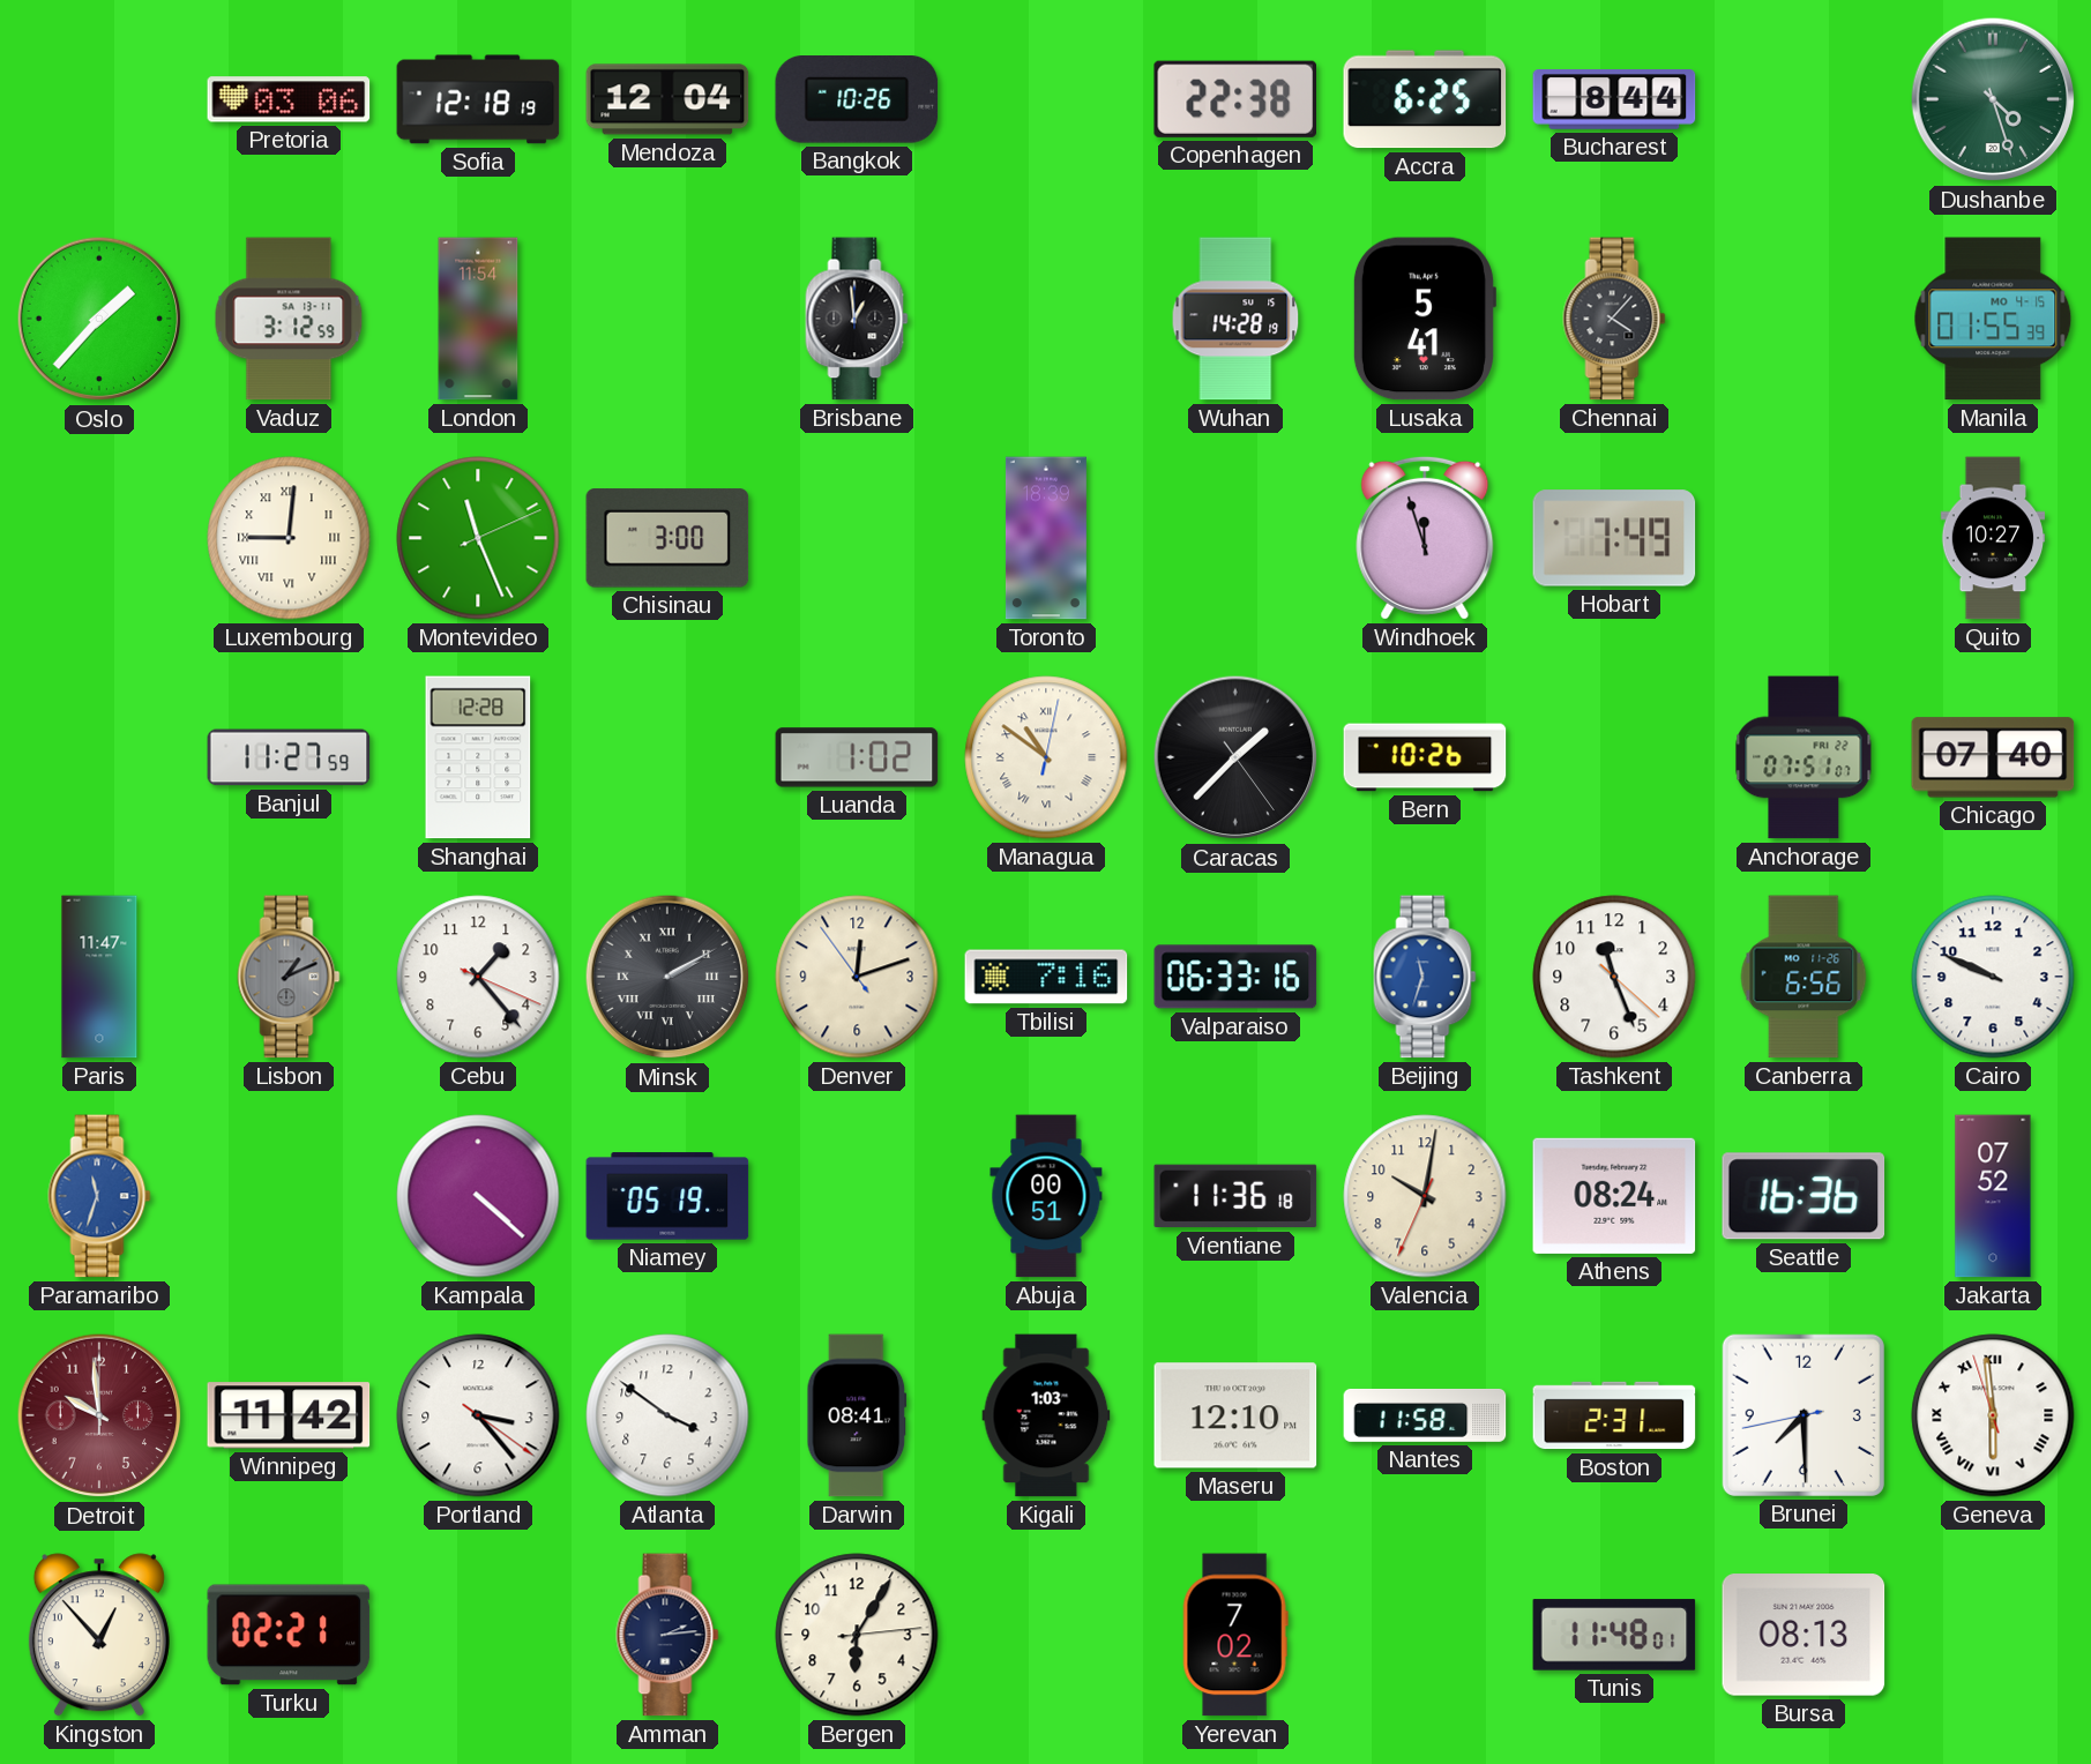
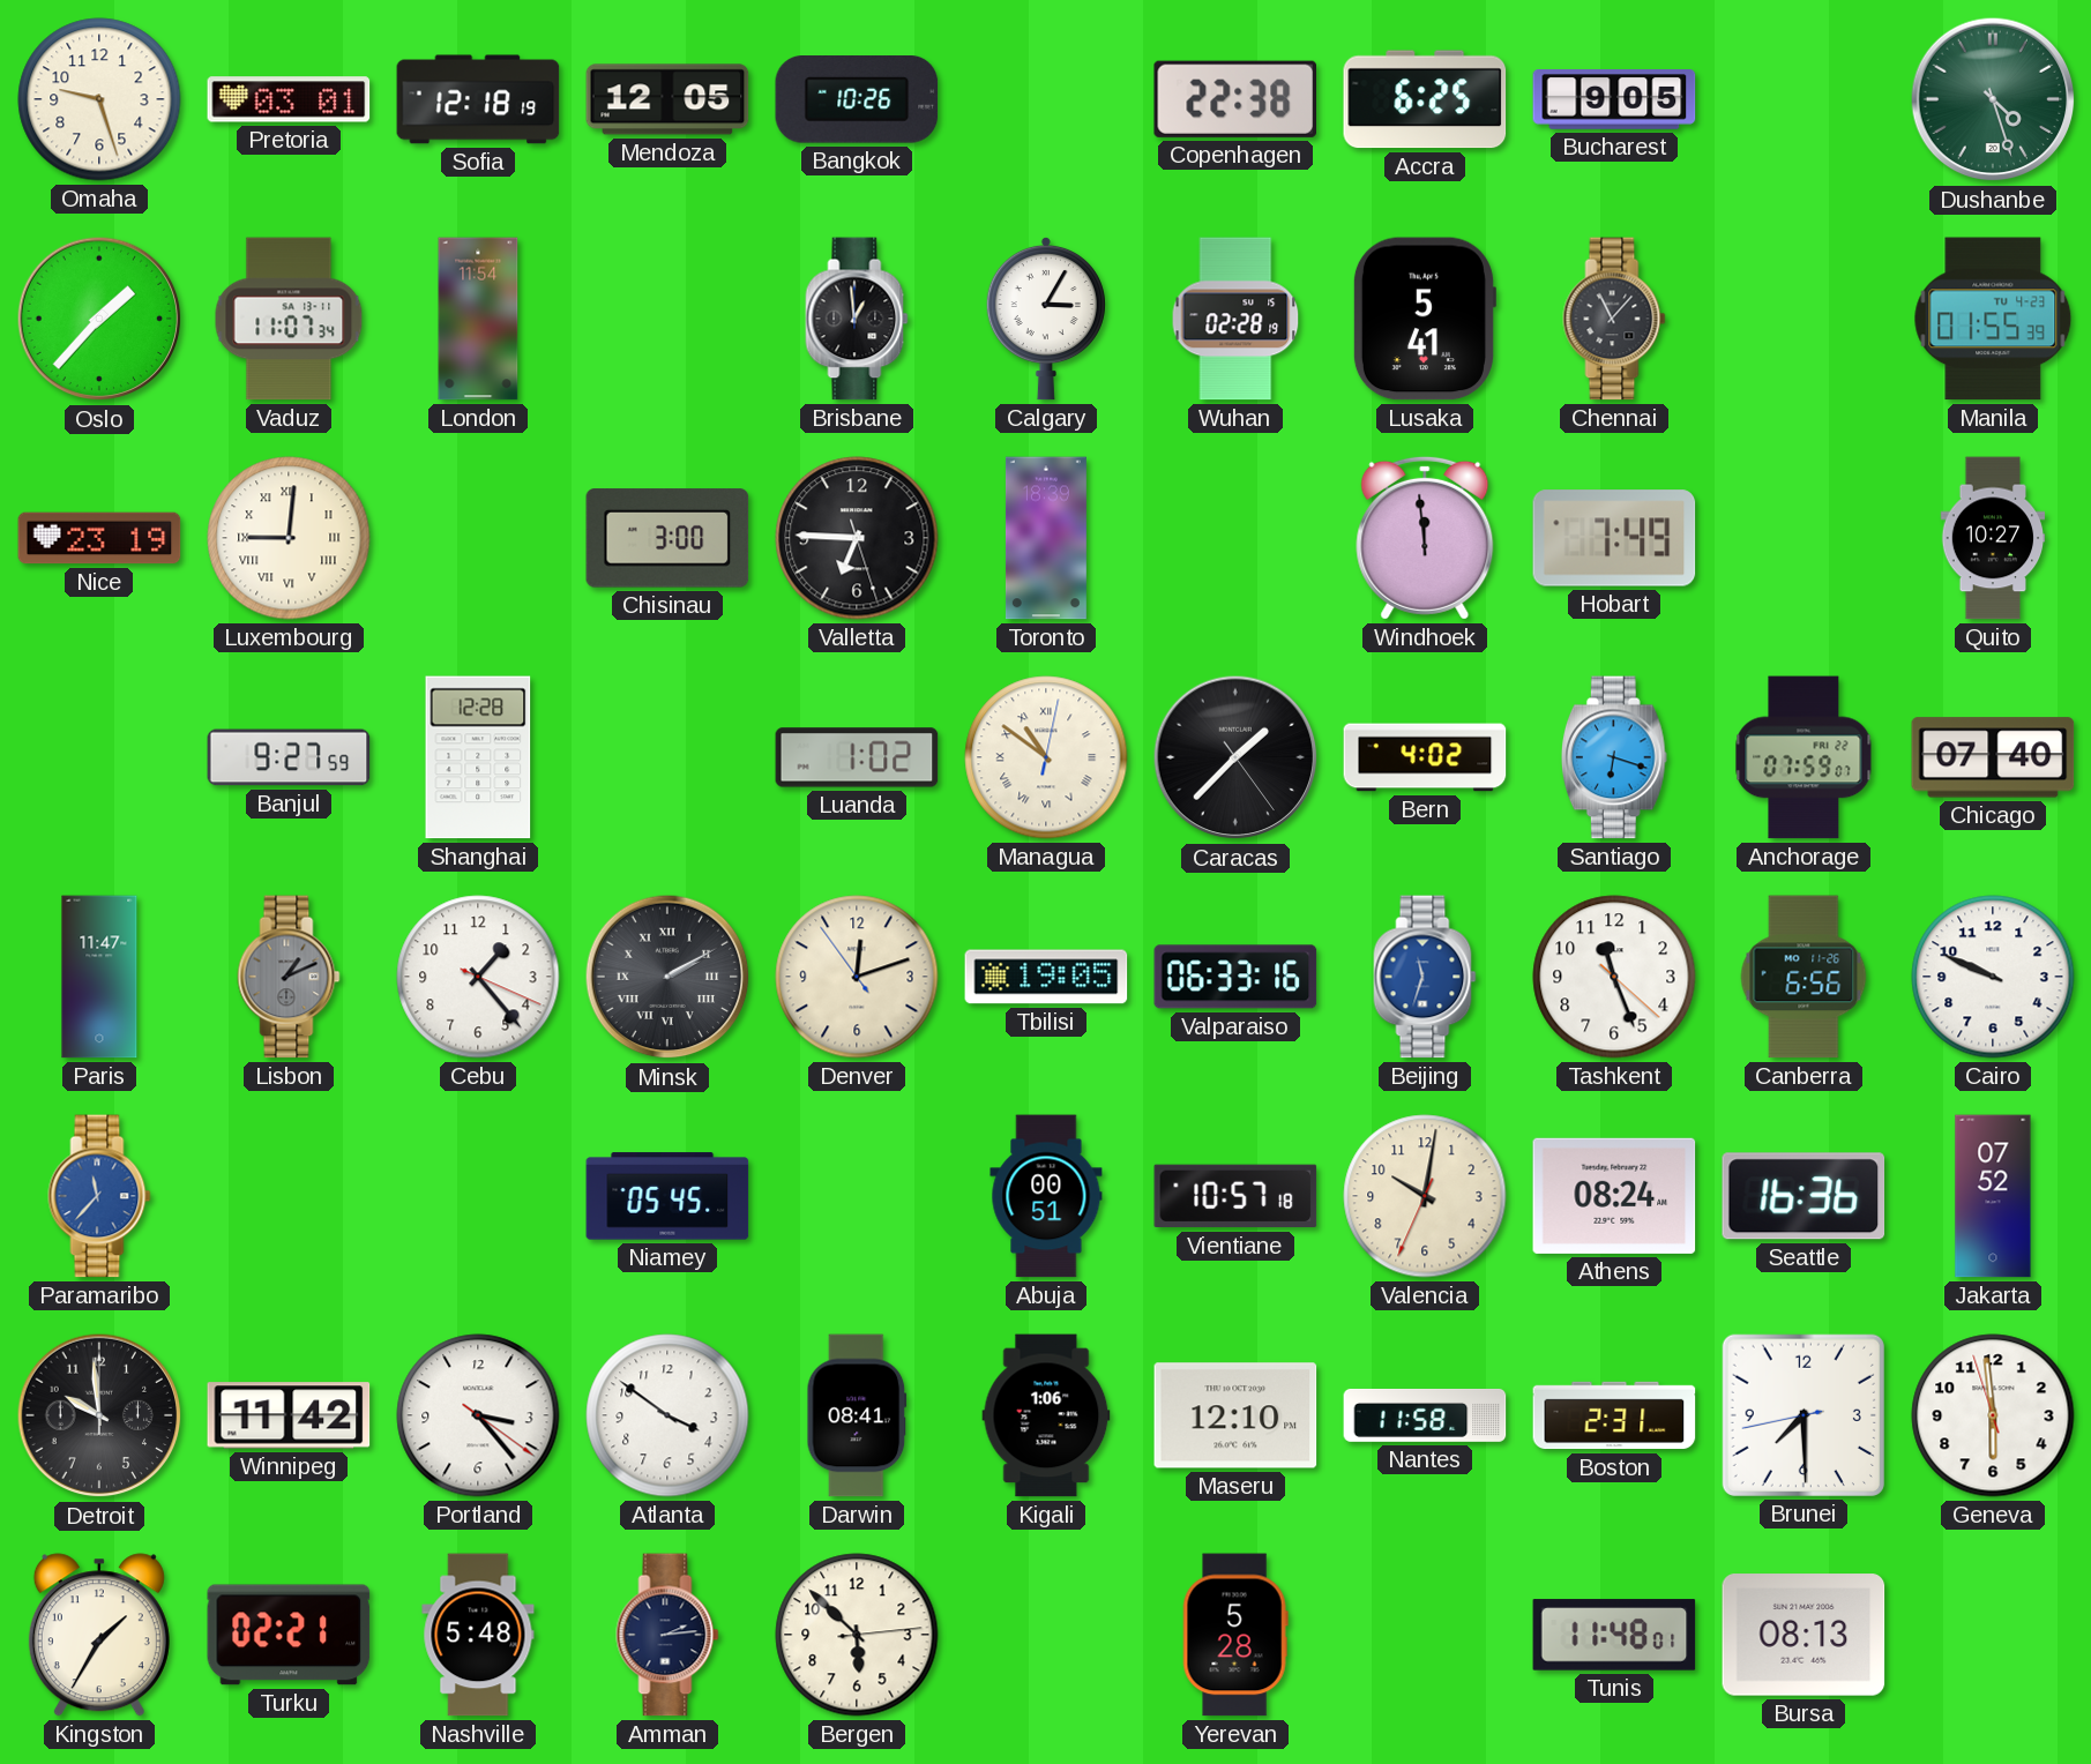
Omaha: none -> 9:27 (99, 99)
Pretoria: 03:06 -> 03:01 (289, 99)
Mendoza: 12:04 -> 12:05 (667, 99)
Bucharest: 8:44 -> 9:05 (1614, 99)
Vaduz: 3:12 -> 11:07 (289, 319)
Calgary: none -> 3:05 (1046, 319)
Wuhan: 14:28 -> 02:28 (1235, 319)
Chennai: 4:07 -> 11:07 (1614, 319)
Manila date: MO 4-15 -> TU 4-23 (1993, 319)
Nice: none -> 23:19 (99, 538)
Montevideo: 11:26 -> none (478, 538)
Valletta: none -> 6:45 (857, 538)
Windhoek: 11:57 -> 11:59 (1425, 538)
Banjul: 11:27 -> 9:27 (289, 757)
Bern: 10:26 -> 4:02 (1425, 757)
Santiago: none -> 6:18 (1614, 757)
Anchorage: 07:51 -> 07:59 (1804, 757)
Tbilisi: 7:16 -> 19:05 (1046, 977)
Paramaribo: 11:33 -> 11:37 (99, 1196)
Kampala: 4:22 -> none (478, 1196)
Niamey: 05:19 -> 05:45 (667, 1196)
Vientiane: 11:36 -> 10:57 (1235, 1196)
Detroit dial: burgundy -> black (99, 1415)
Kigali: 1:03 -> 1:06 (1046, 1415)
Geneva numerals: Roman -> Arabic (1993, 1415)
Kingston: 12:53 -> 1:35 (99, 1635)
Nashville: none -> 5:48 (478, 1635)
Bergen: 6:05 -> 5:52 (857, 1635)
Yerevan: 7:02 -> 5:28 (1235, 1635)
